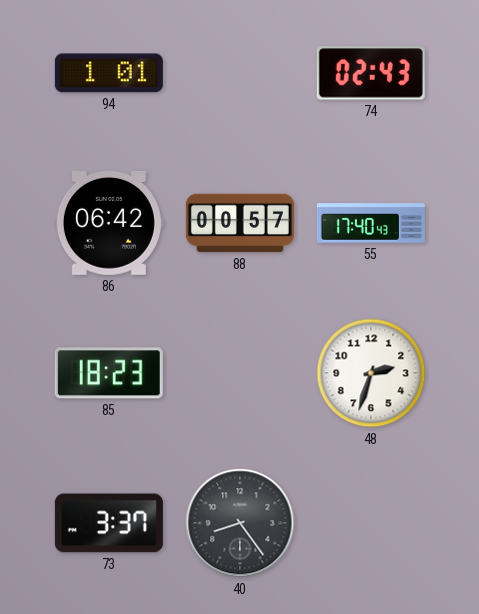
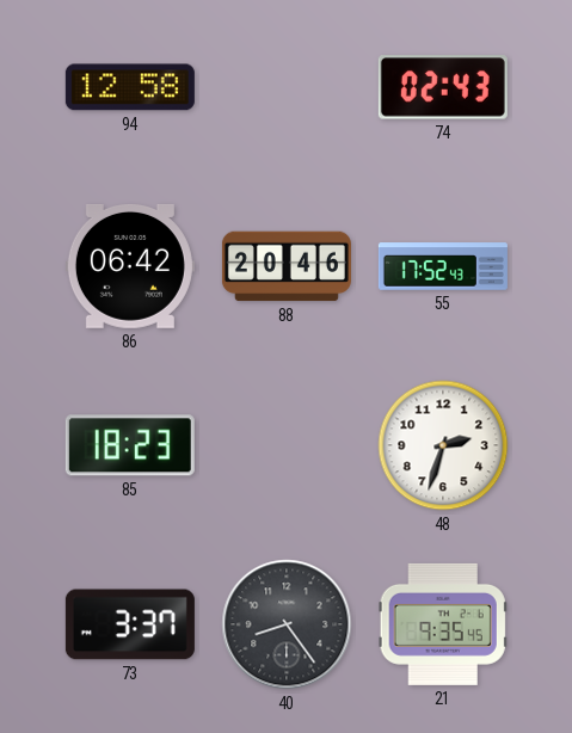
94: 1:01 -> 12:58 (130, 87)
88: 00:57 -> 20:46 (287, 266)
55: 17:40 -> 17:52 (443, 266)
21: none -> 9:35 (443, 624)
